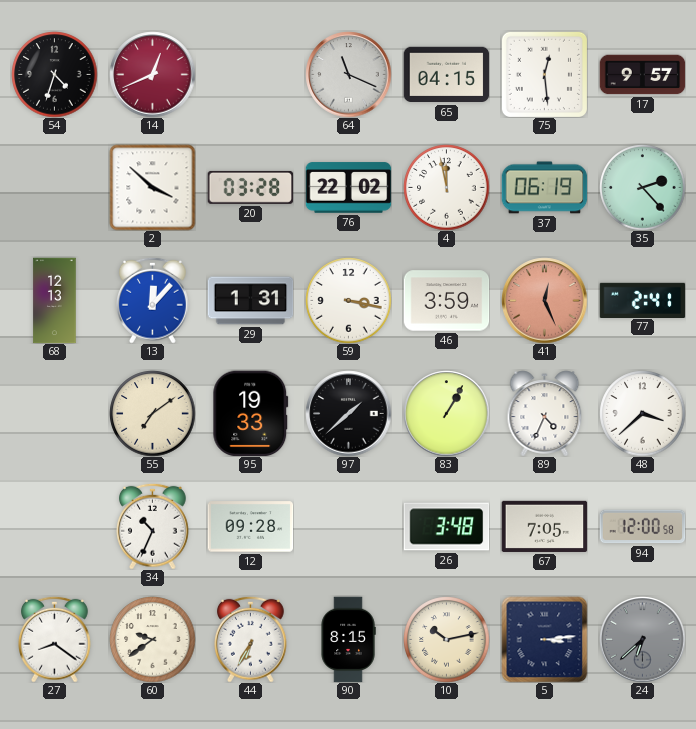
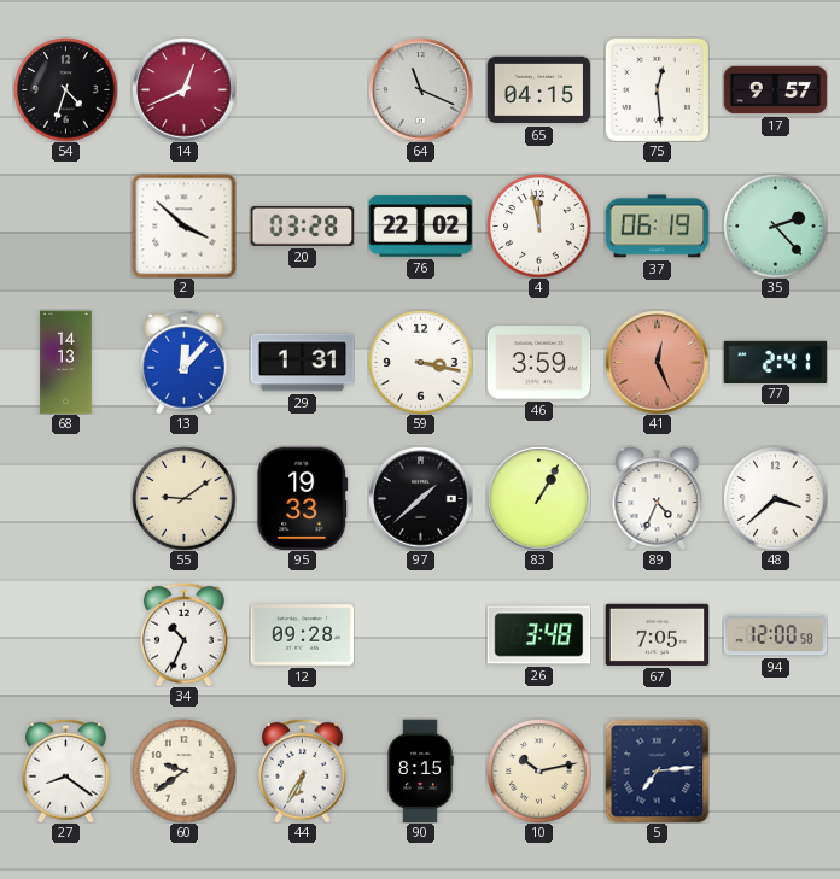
68: 12:13 -> 14:13 (66, 362)
55: 7:09 -> 9:09 (183, 498)
5: 3:14 -> 7:14 (657, 770)
24: 6:38 -> none (642, 639)
